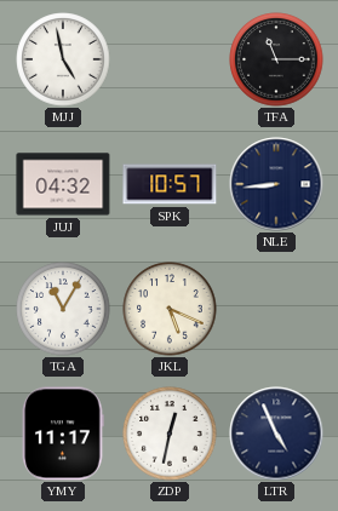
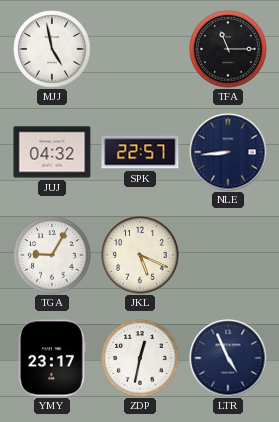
SPK: 10:57 -> 22:57 (140, 152)
TGA: 11:05 -> 9:05 (52, 255)
YMY: 11:17 -> 23:17 (52, 358)
